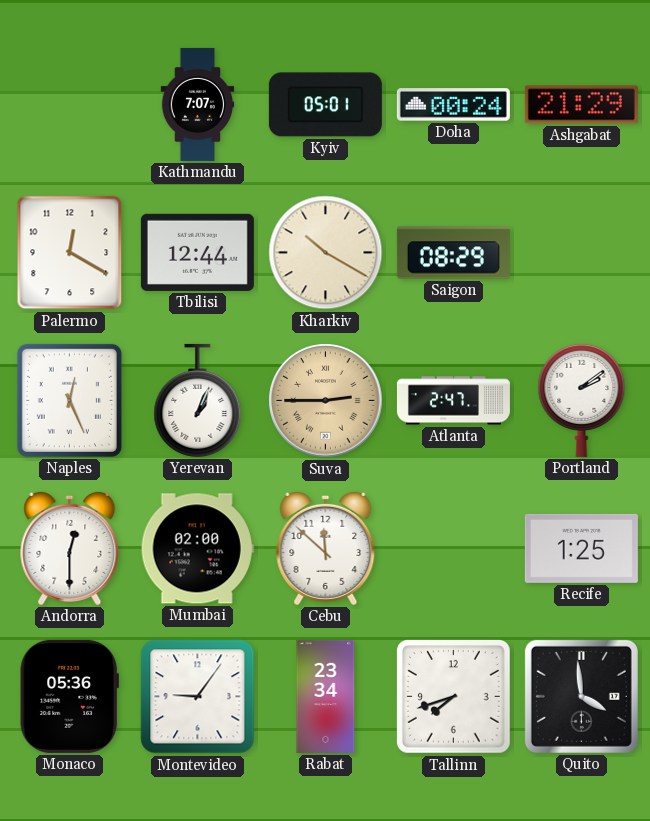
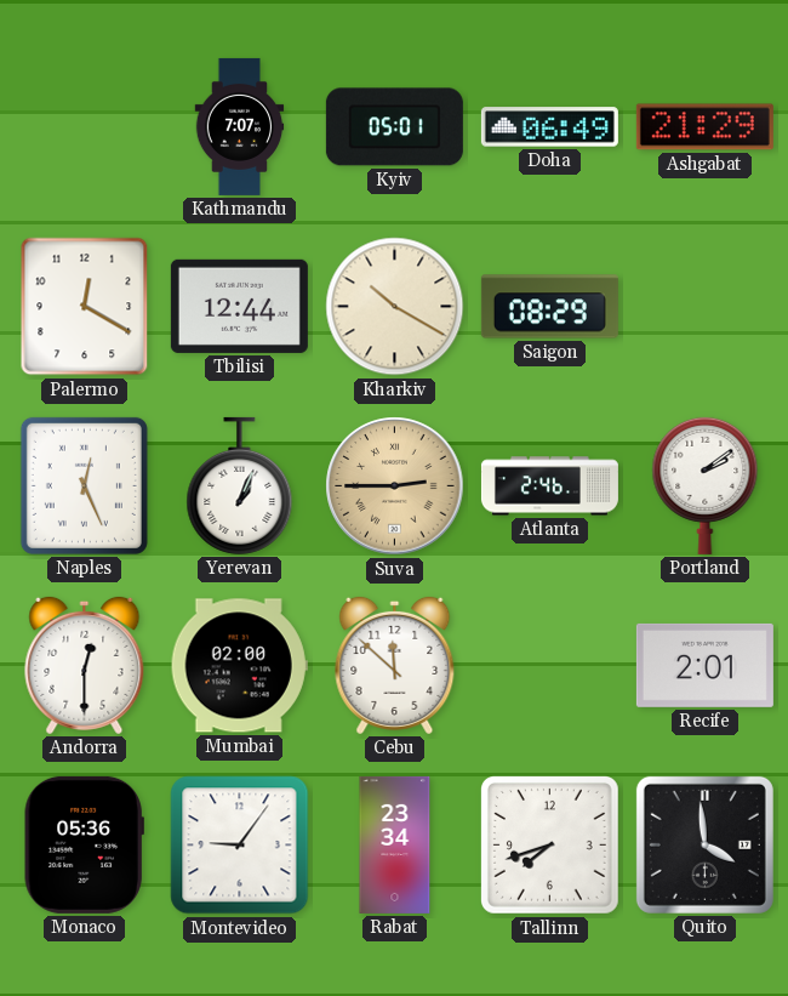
Doha: 00:24 -> 06:49 (549, 127)
Atlanta: 2:47 -> 2:46 (549, 486)
Recife: 1:25 -> 2:01 (704, 665)
